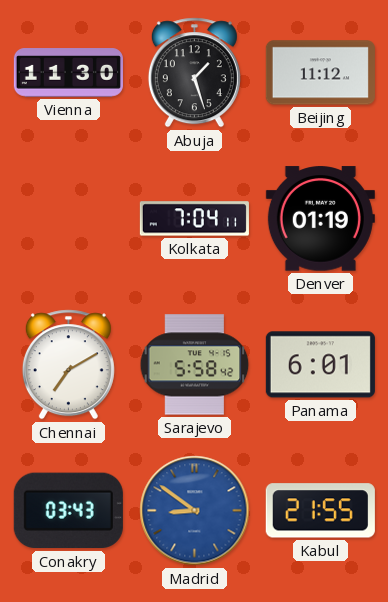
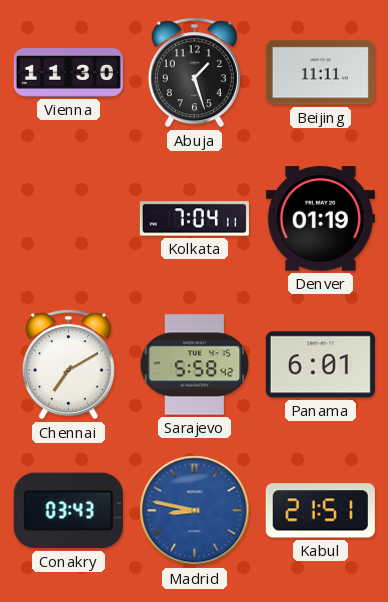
Beijing: 11:12 -> 11:11 (320, 73)
Madrid: 8:51 -> 8:47 (195, 511)
Kabul: 21:55 -> 21:51 (320, 511)
